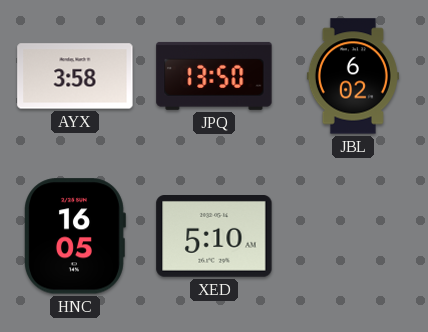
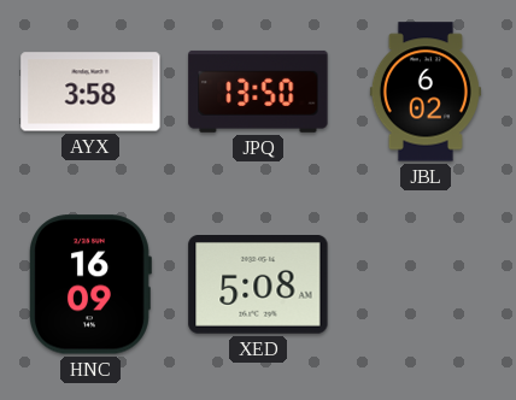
HNC: 16:05 -> 16:09 (90, 284)
XED: 5:10 -> 5:08 (258, 286)
